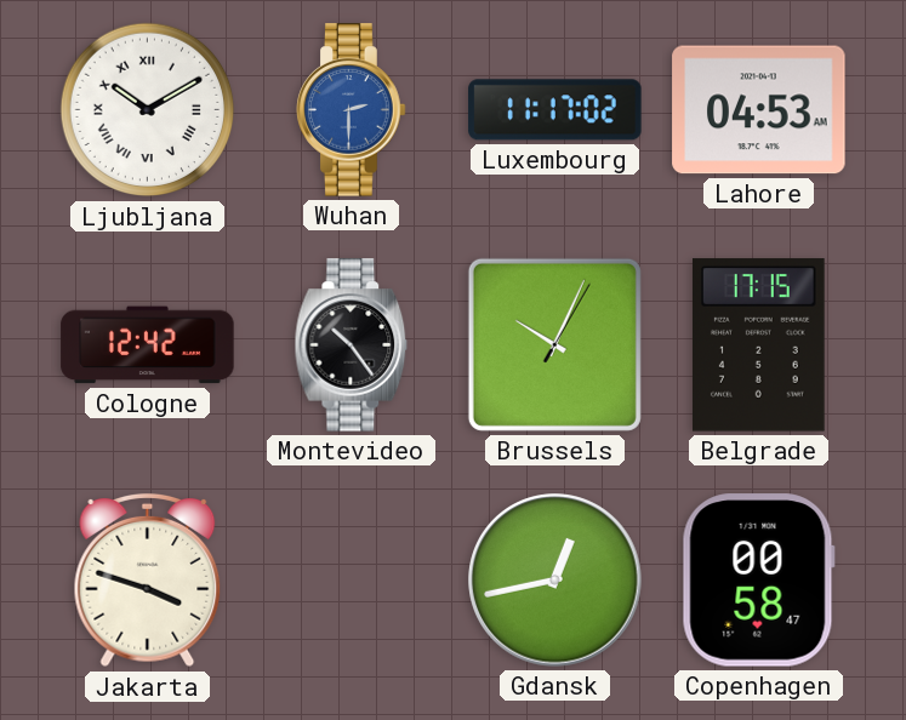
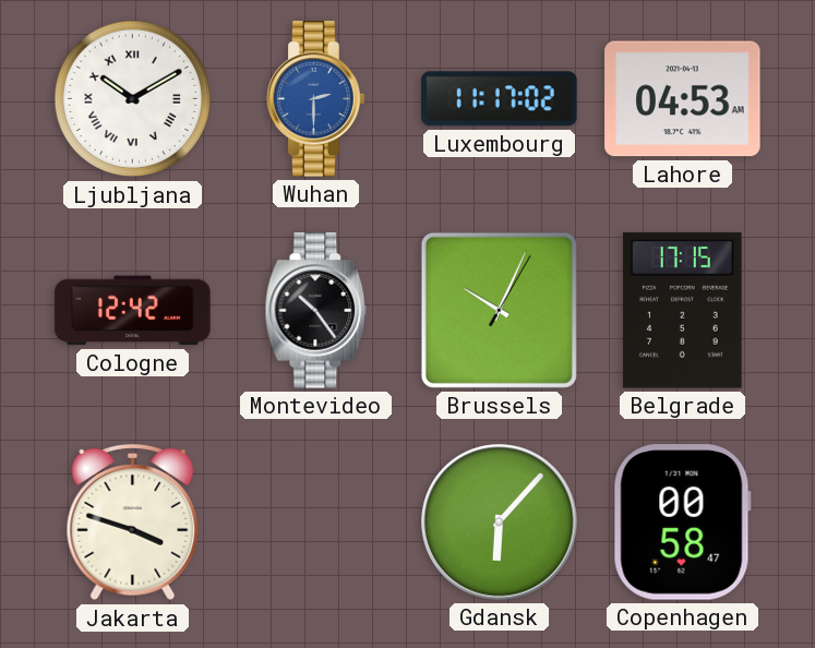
Gdansk: 12:43 -> 6:07 (500, 523)
